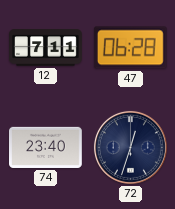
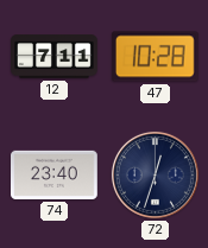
47: 06:28 -> 10:28 (155, 57)
